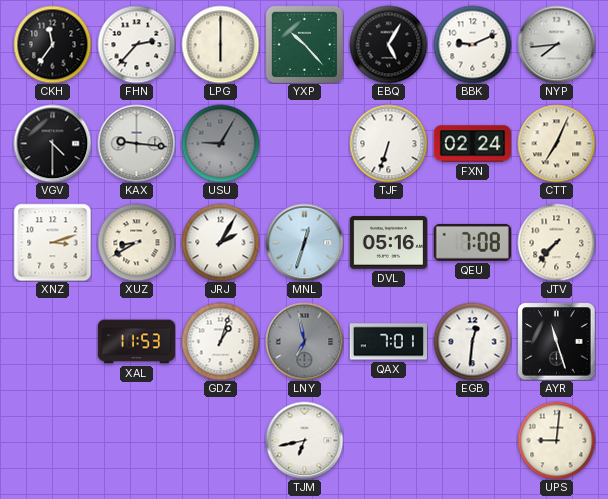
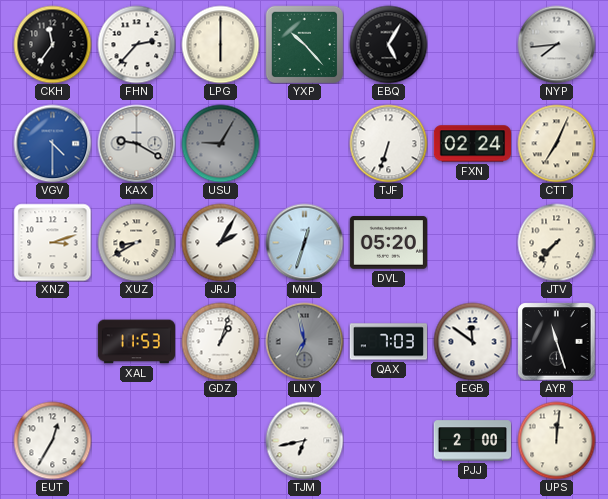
BBK: 9:11 -> none (472, 44)
VGV dial: black -> blue (52, 143)
KAX: 9:16 -> 9:20 (136, 143)
DVL: 05:16 -> 05:20 (388, 243)
QEU: 7:08 -> none (472, 242)
QAX: 7:01 -> 7:03 (388, 342)
EGB: 12:31 -> 11:51 (472, 341)
EUT: none -> 12:35 (52, 440)
PJJ: none -> 2:00 (472, 441)
UPS: 9:01 -> 12:01 (556, 440)
